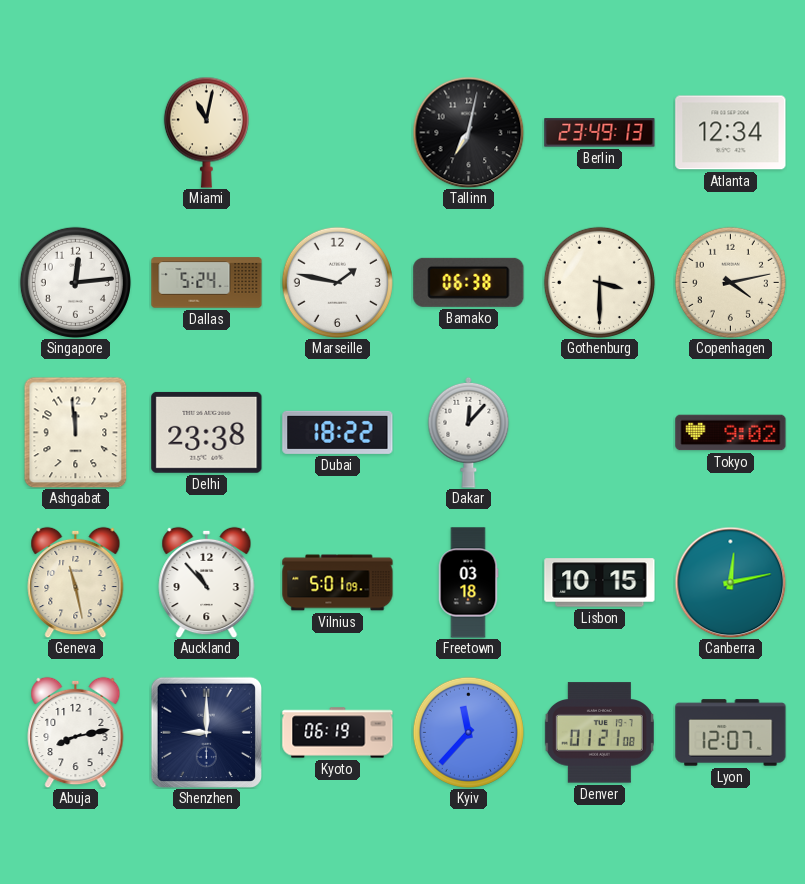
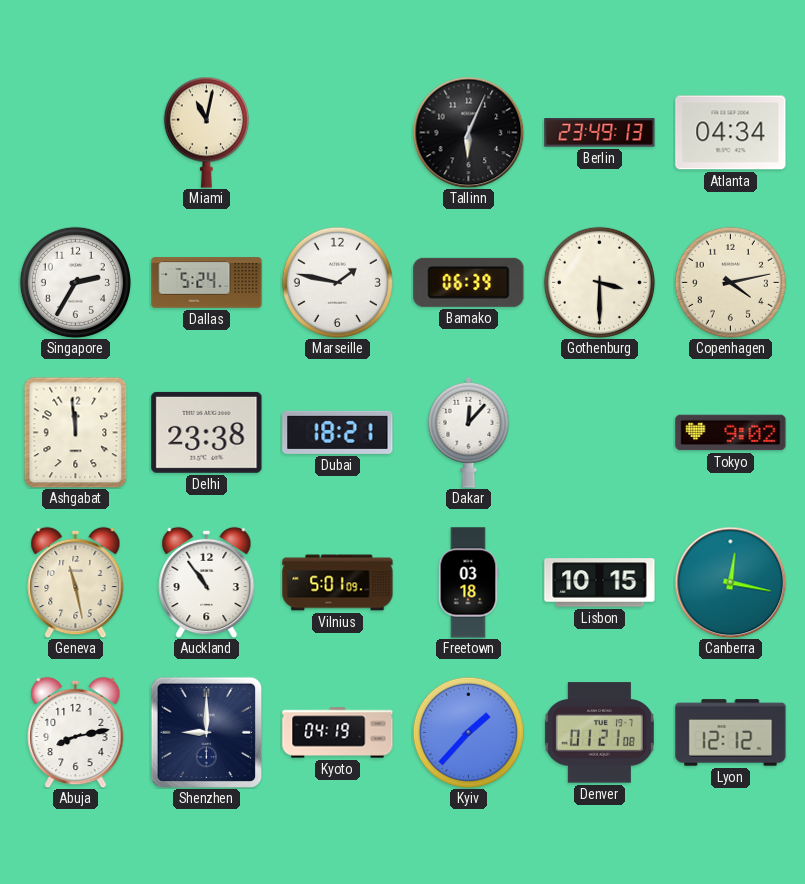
Tallinn: 7:02 -> 6:04 (468, 132)
Atlanta: 12:34 -> 04:34 (731, 133)
Singapore: 12:14 -> 2:35 (75, 282)
Bamako: 06:38 -> 06:39 (469, 282)
Dubai: 18:22 -> 18:21 (338, 432)
Auckland: 10:53 -> 10:54 (207, 582)
Canberra: 12:13 -> 12:17 (730, 582)
Kyoto: 06:19 -> 04:19 (338, 733)
Kyiv: 11:37 -> 1:37 (468, 732)
Lyon: 12:07 -> 12:12 (731, 733)
